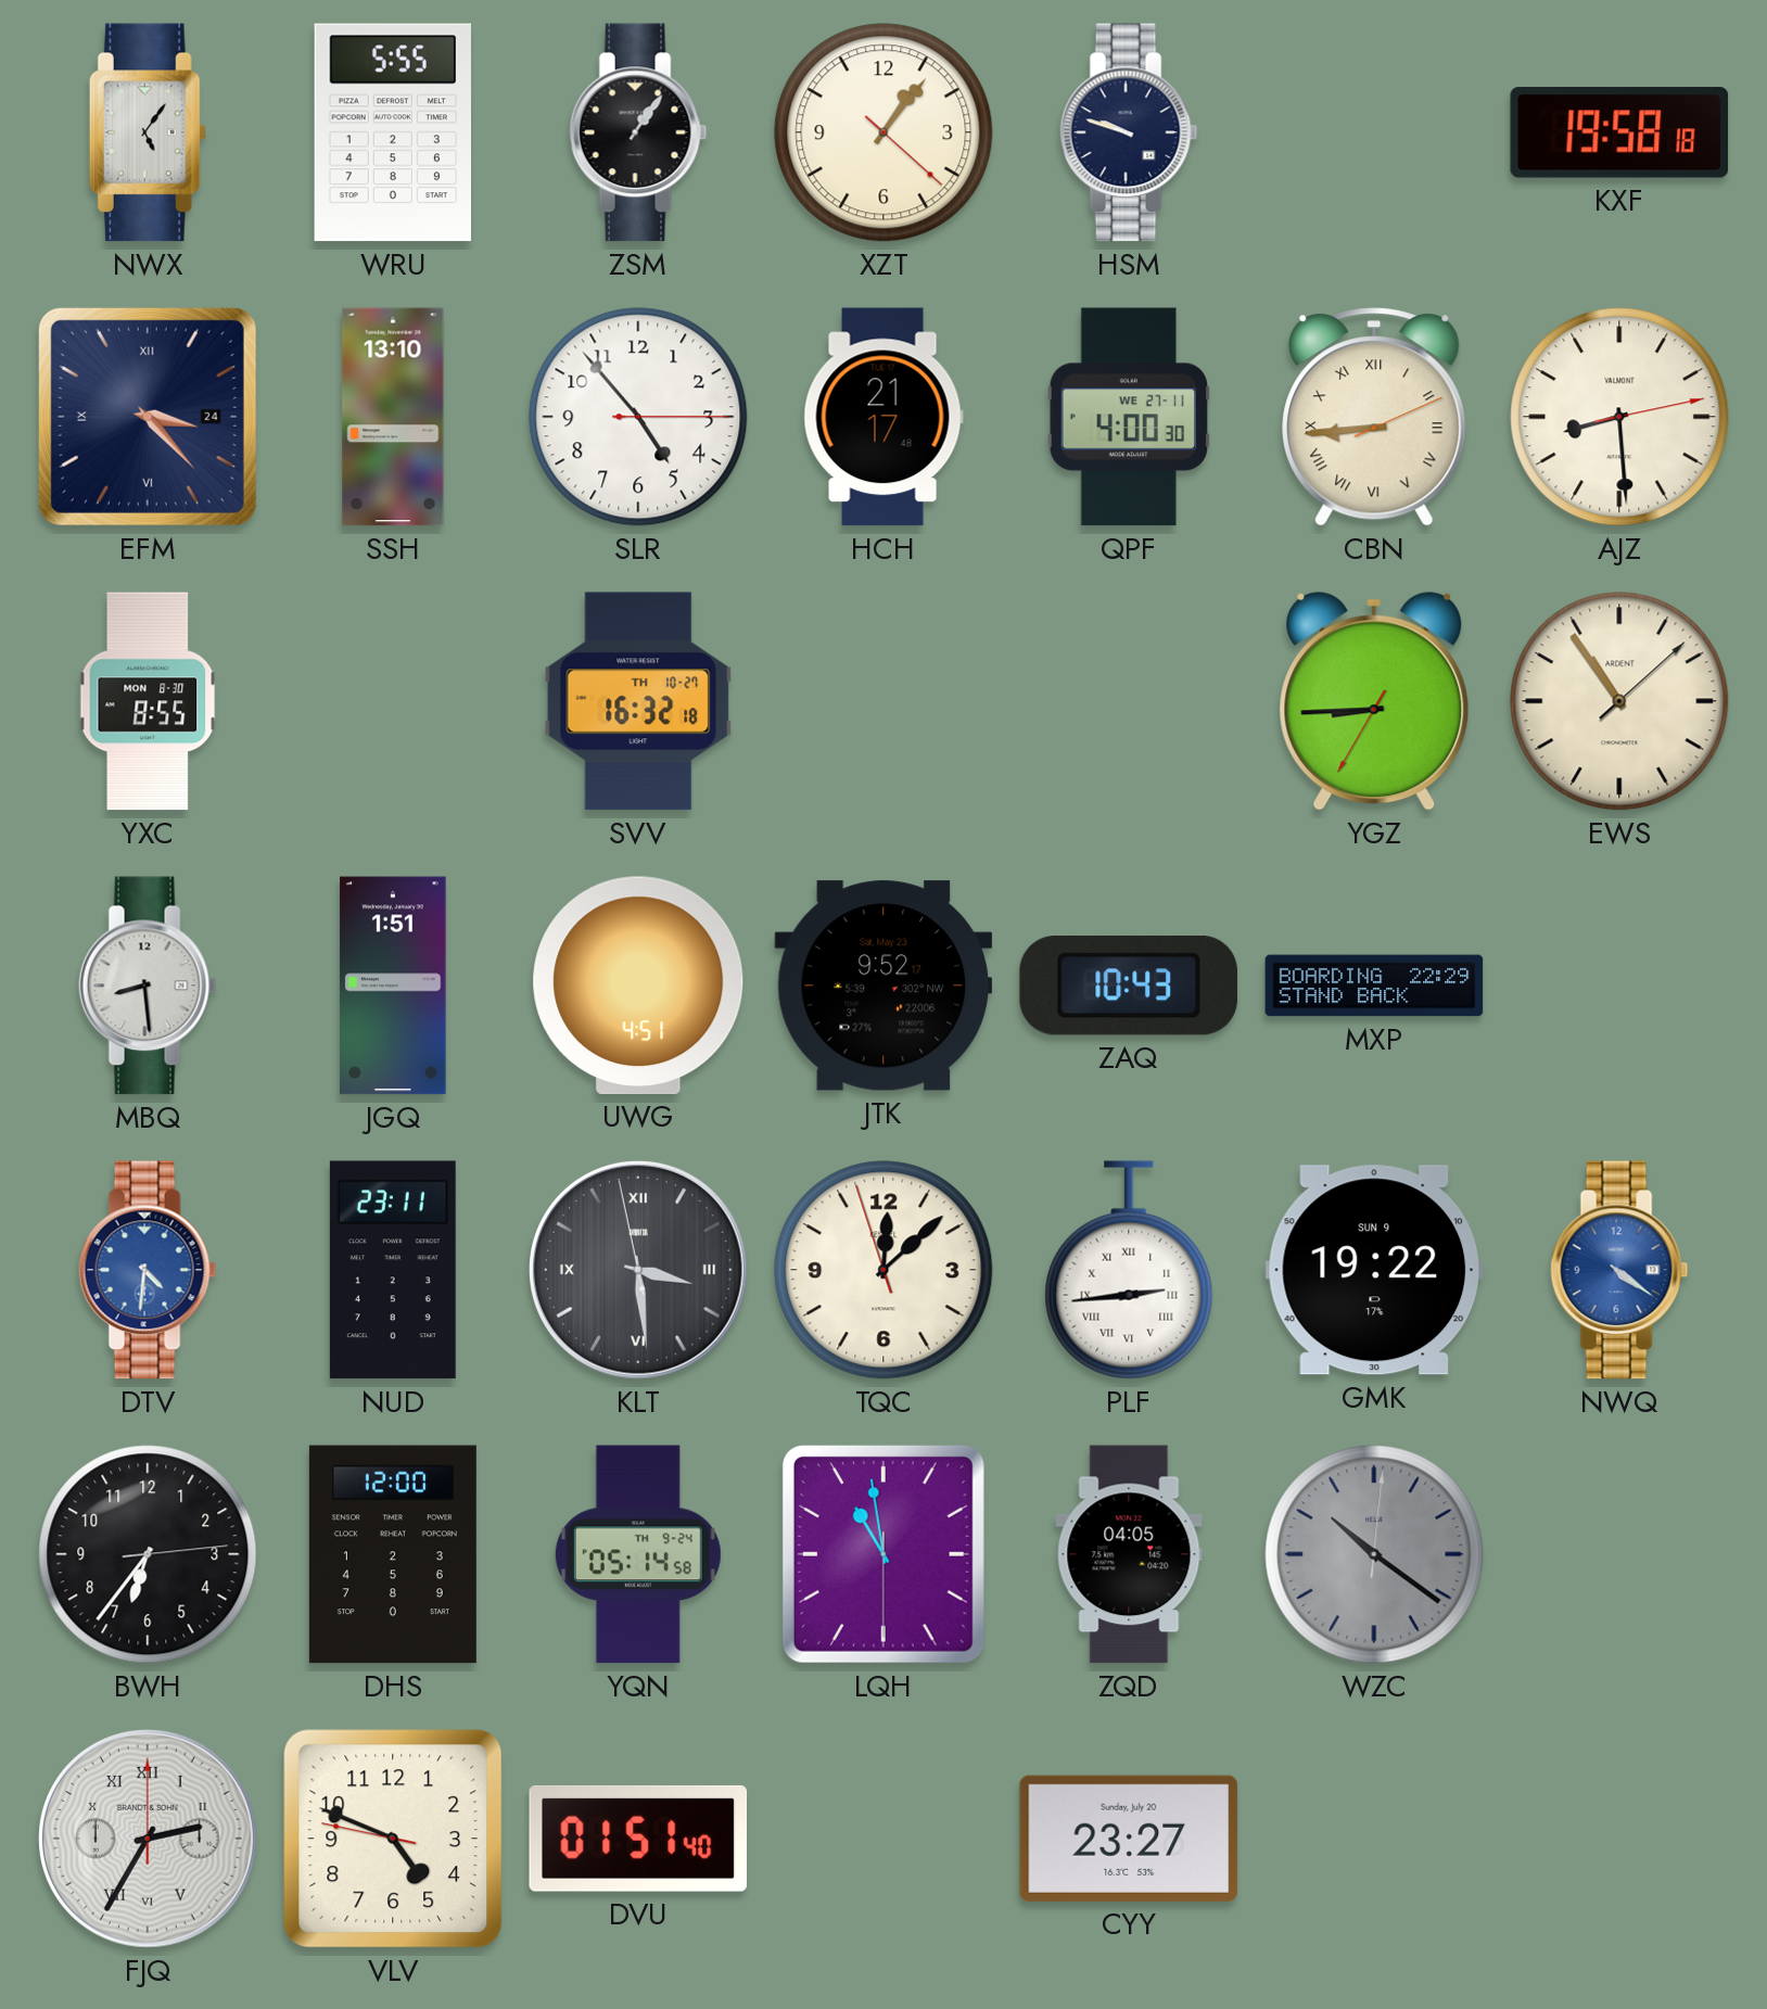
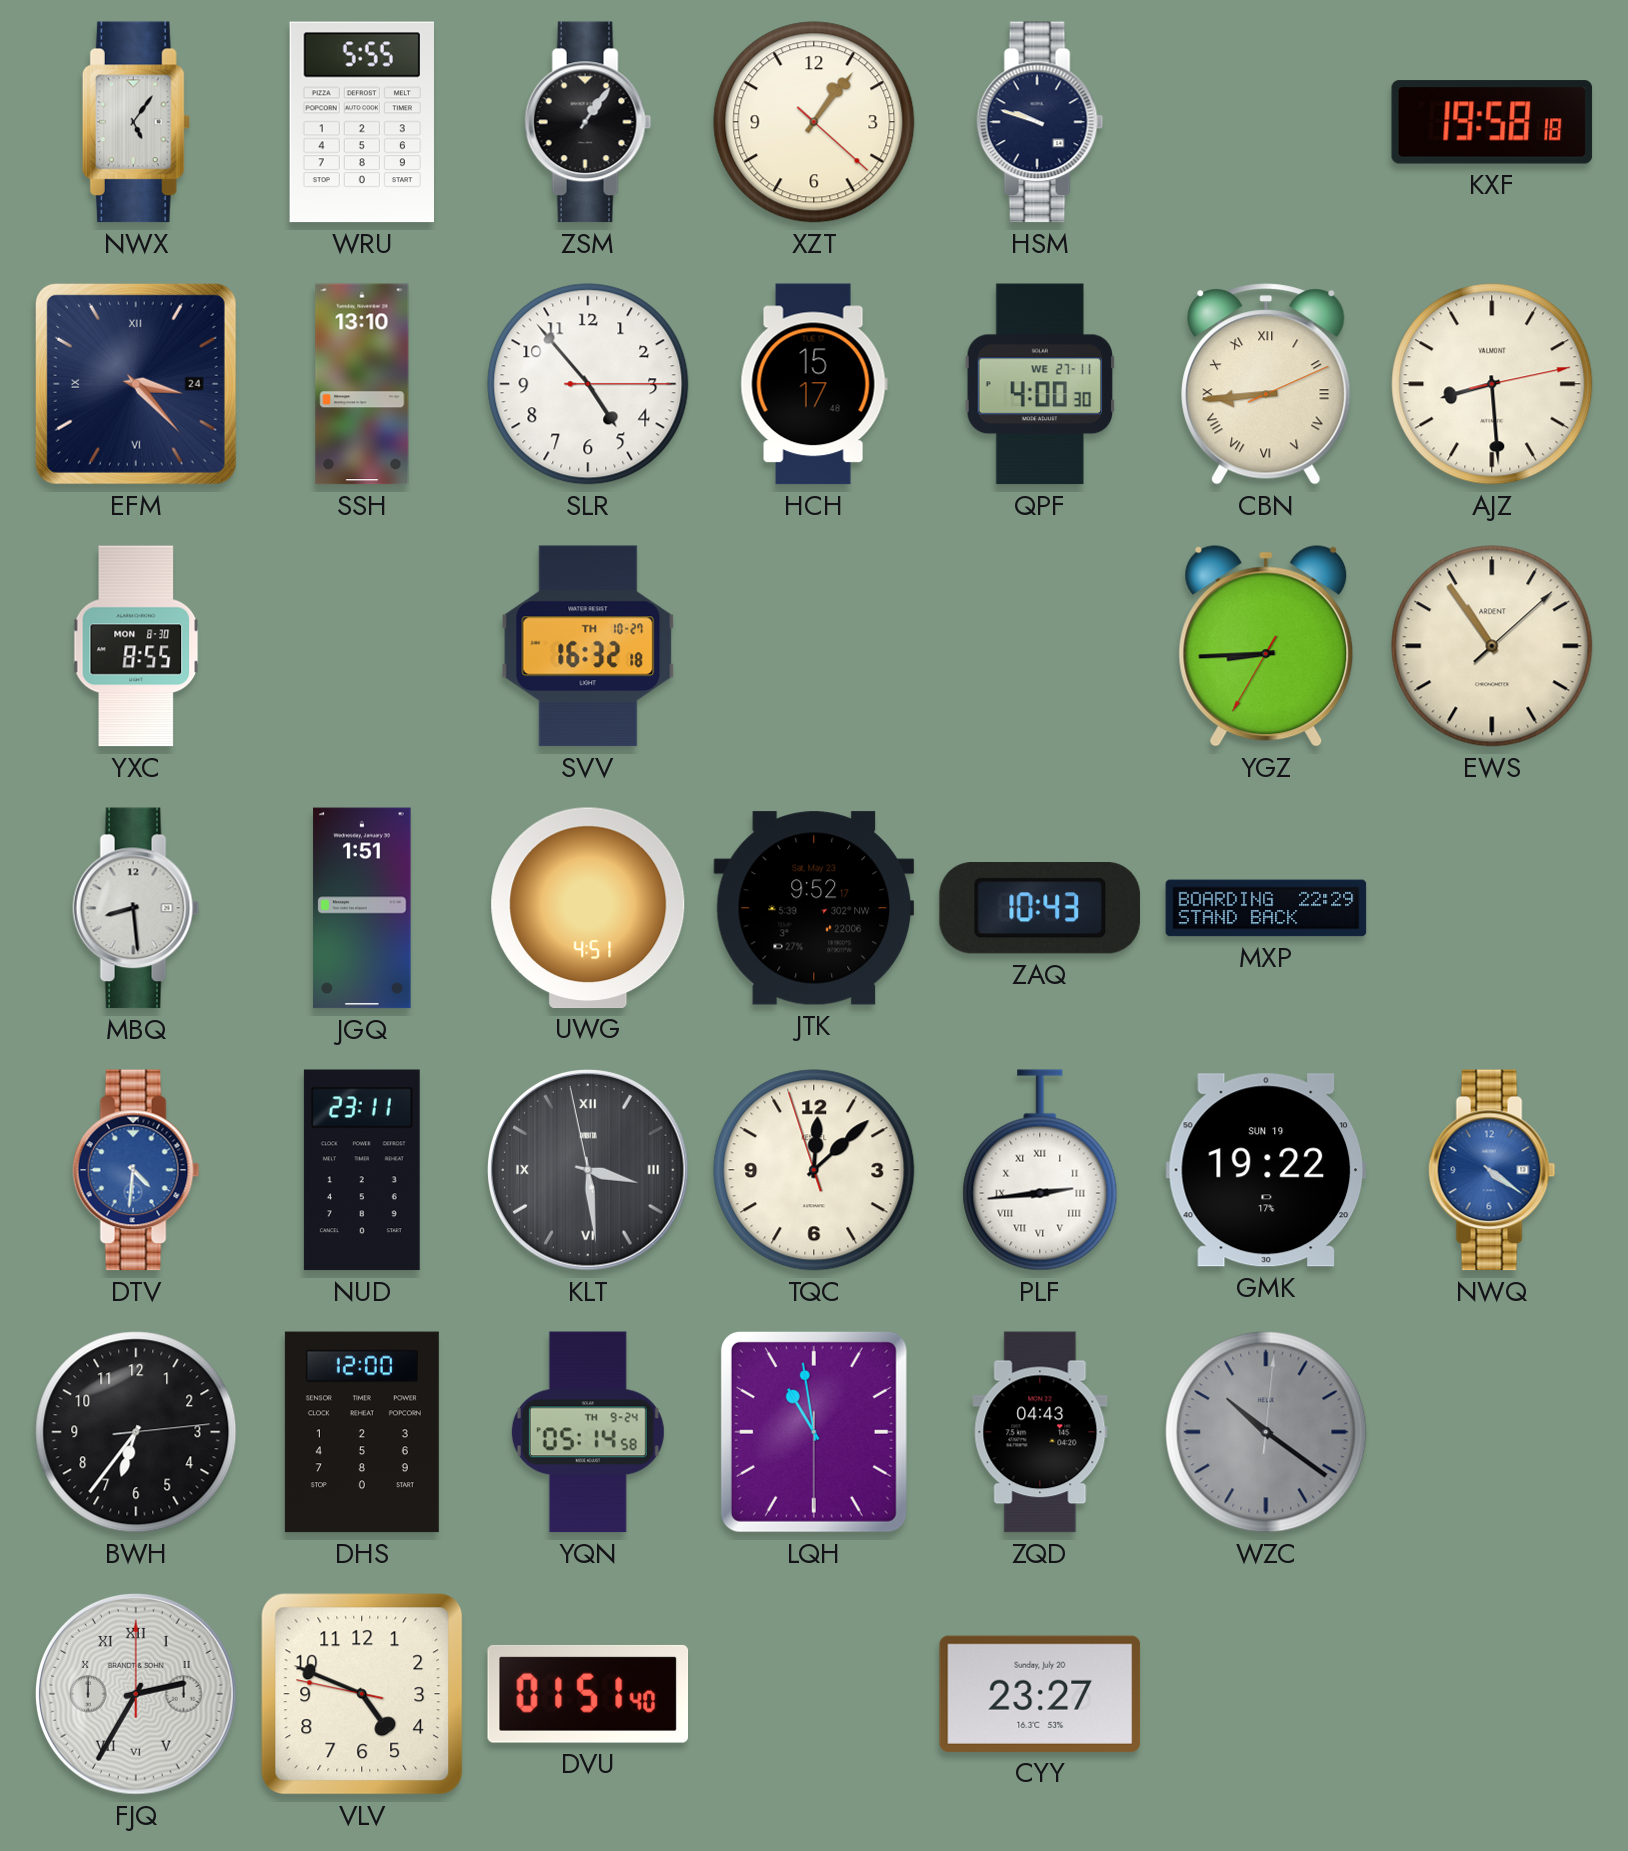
HCH: 21:17 -> 15:17 (814, 384)
GMK date: SUN 9 -> SUN 19 (1266, 1170)
ZQD: 04:05 -> 04:43 (1040, 1432)
